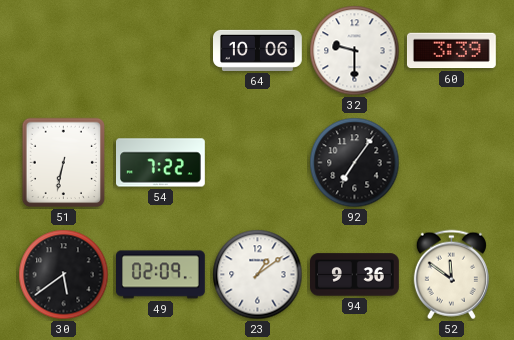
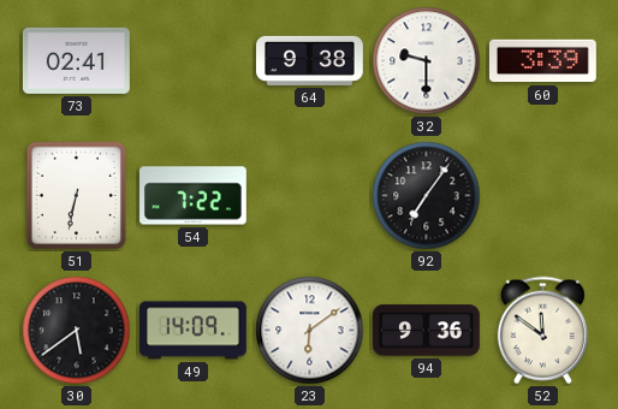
73: none -> 02:41 (76, 60)
64: 10:06 -> 9:38 (310, 60)
49: 02:09 -> 14:09 (194, 331)
23: 1:09 -> 6:09 (310, 331)
